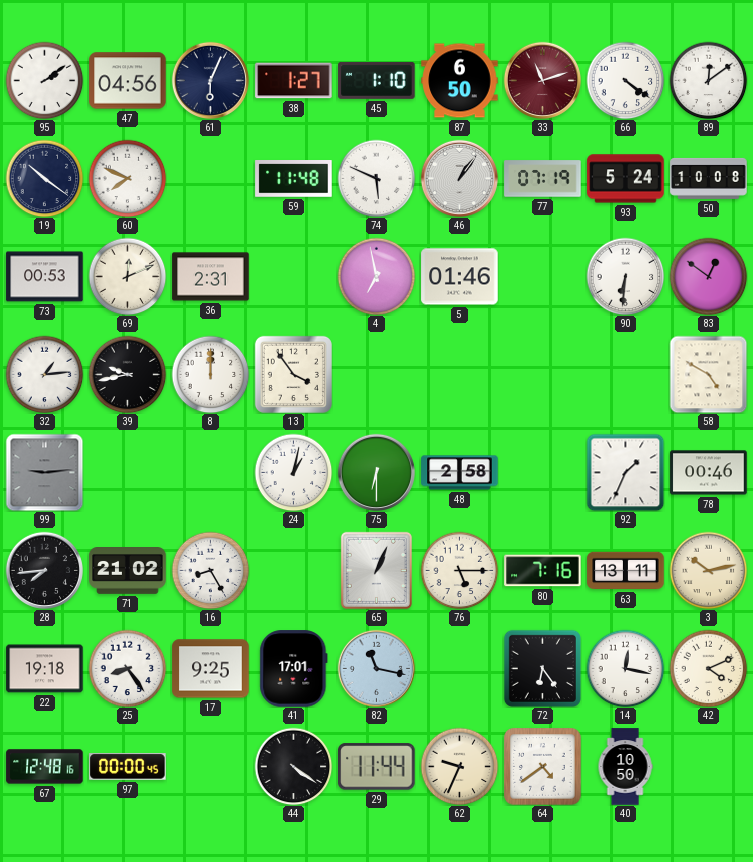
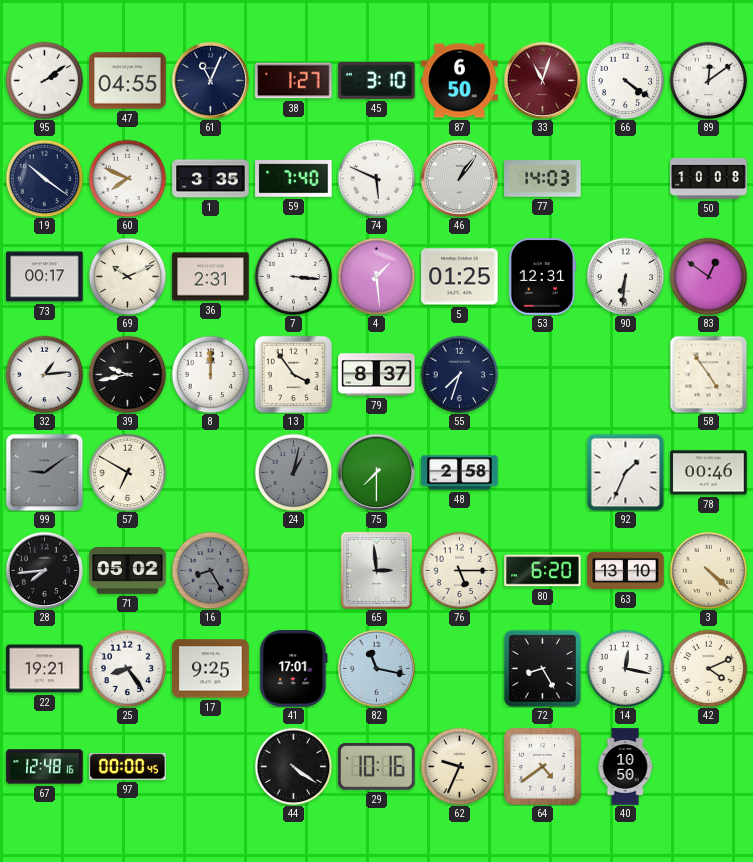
47: 04:56 -> 04:55 (128, 81)
61: 6:04 -> 11:04 (210, 80)
45: 1:10 -> 3:10 (377, 80)
33: 11:12 -> 11:03 (542, 80)
1: none -> 3:35 (211, 179)
59: 11:48 -> 7:40 (294, 179)
77: 07:19 -> 14:03 (543, 179)
93: 5:24 -> none (626, 179)
73: 00:53 -> 00:17 (45, 277)
69: 12:11 -> 10:11 (127, 276)
7: none -> 3:16 (293, 276)
4: 6:58 -> 1:29 (376, 276)
5: 01:46 -> 01:25 (460, 277)
53: none -> 12:31 (543, 277)
79: none -> 8:37 (377, 375)
55: none -> 7:33 (459, 374)
58: 4:50 -> 4:54 (708, 374)
99: 9:14 -> 9:09 (44, 472)
57: none -> 6:50 (127, 472)
24 dial: white -> grey (293, 472)
75: 6:30 -> 7:30 (376, 472)
71: 21:02 -> 05:02 (128, 571)
16 dial: white -> grey (210, 570)
65: 1:04 -> 2:59 (376, 570)
80: 7:16 -> 6:20 (543, 571)
63: 13:11 -> 13:10 (626, 571)
3: 10:13 -> 4:22 (708, 570)
22: 19:18 -> 19:21 (45, 669)
72: 6:24 -> 8:25 (542, 668)
29: 11:44 -> 10:16 (377, 767)
